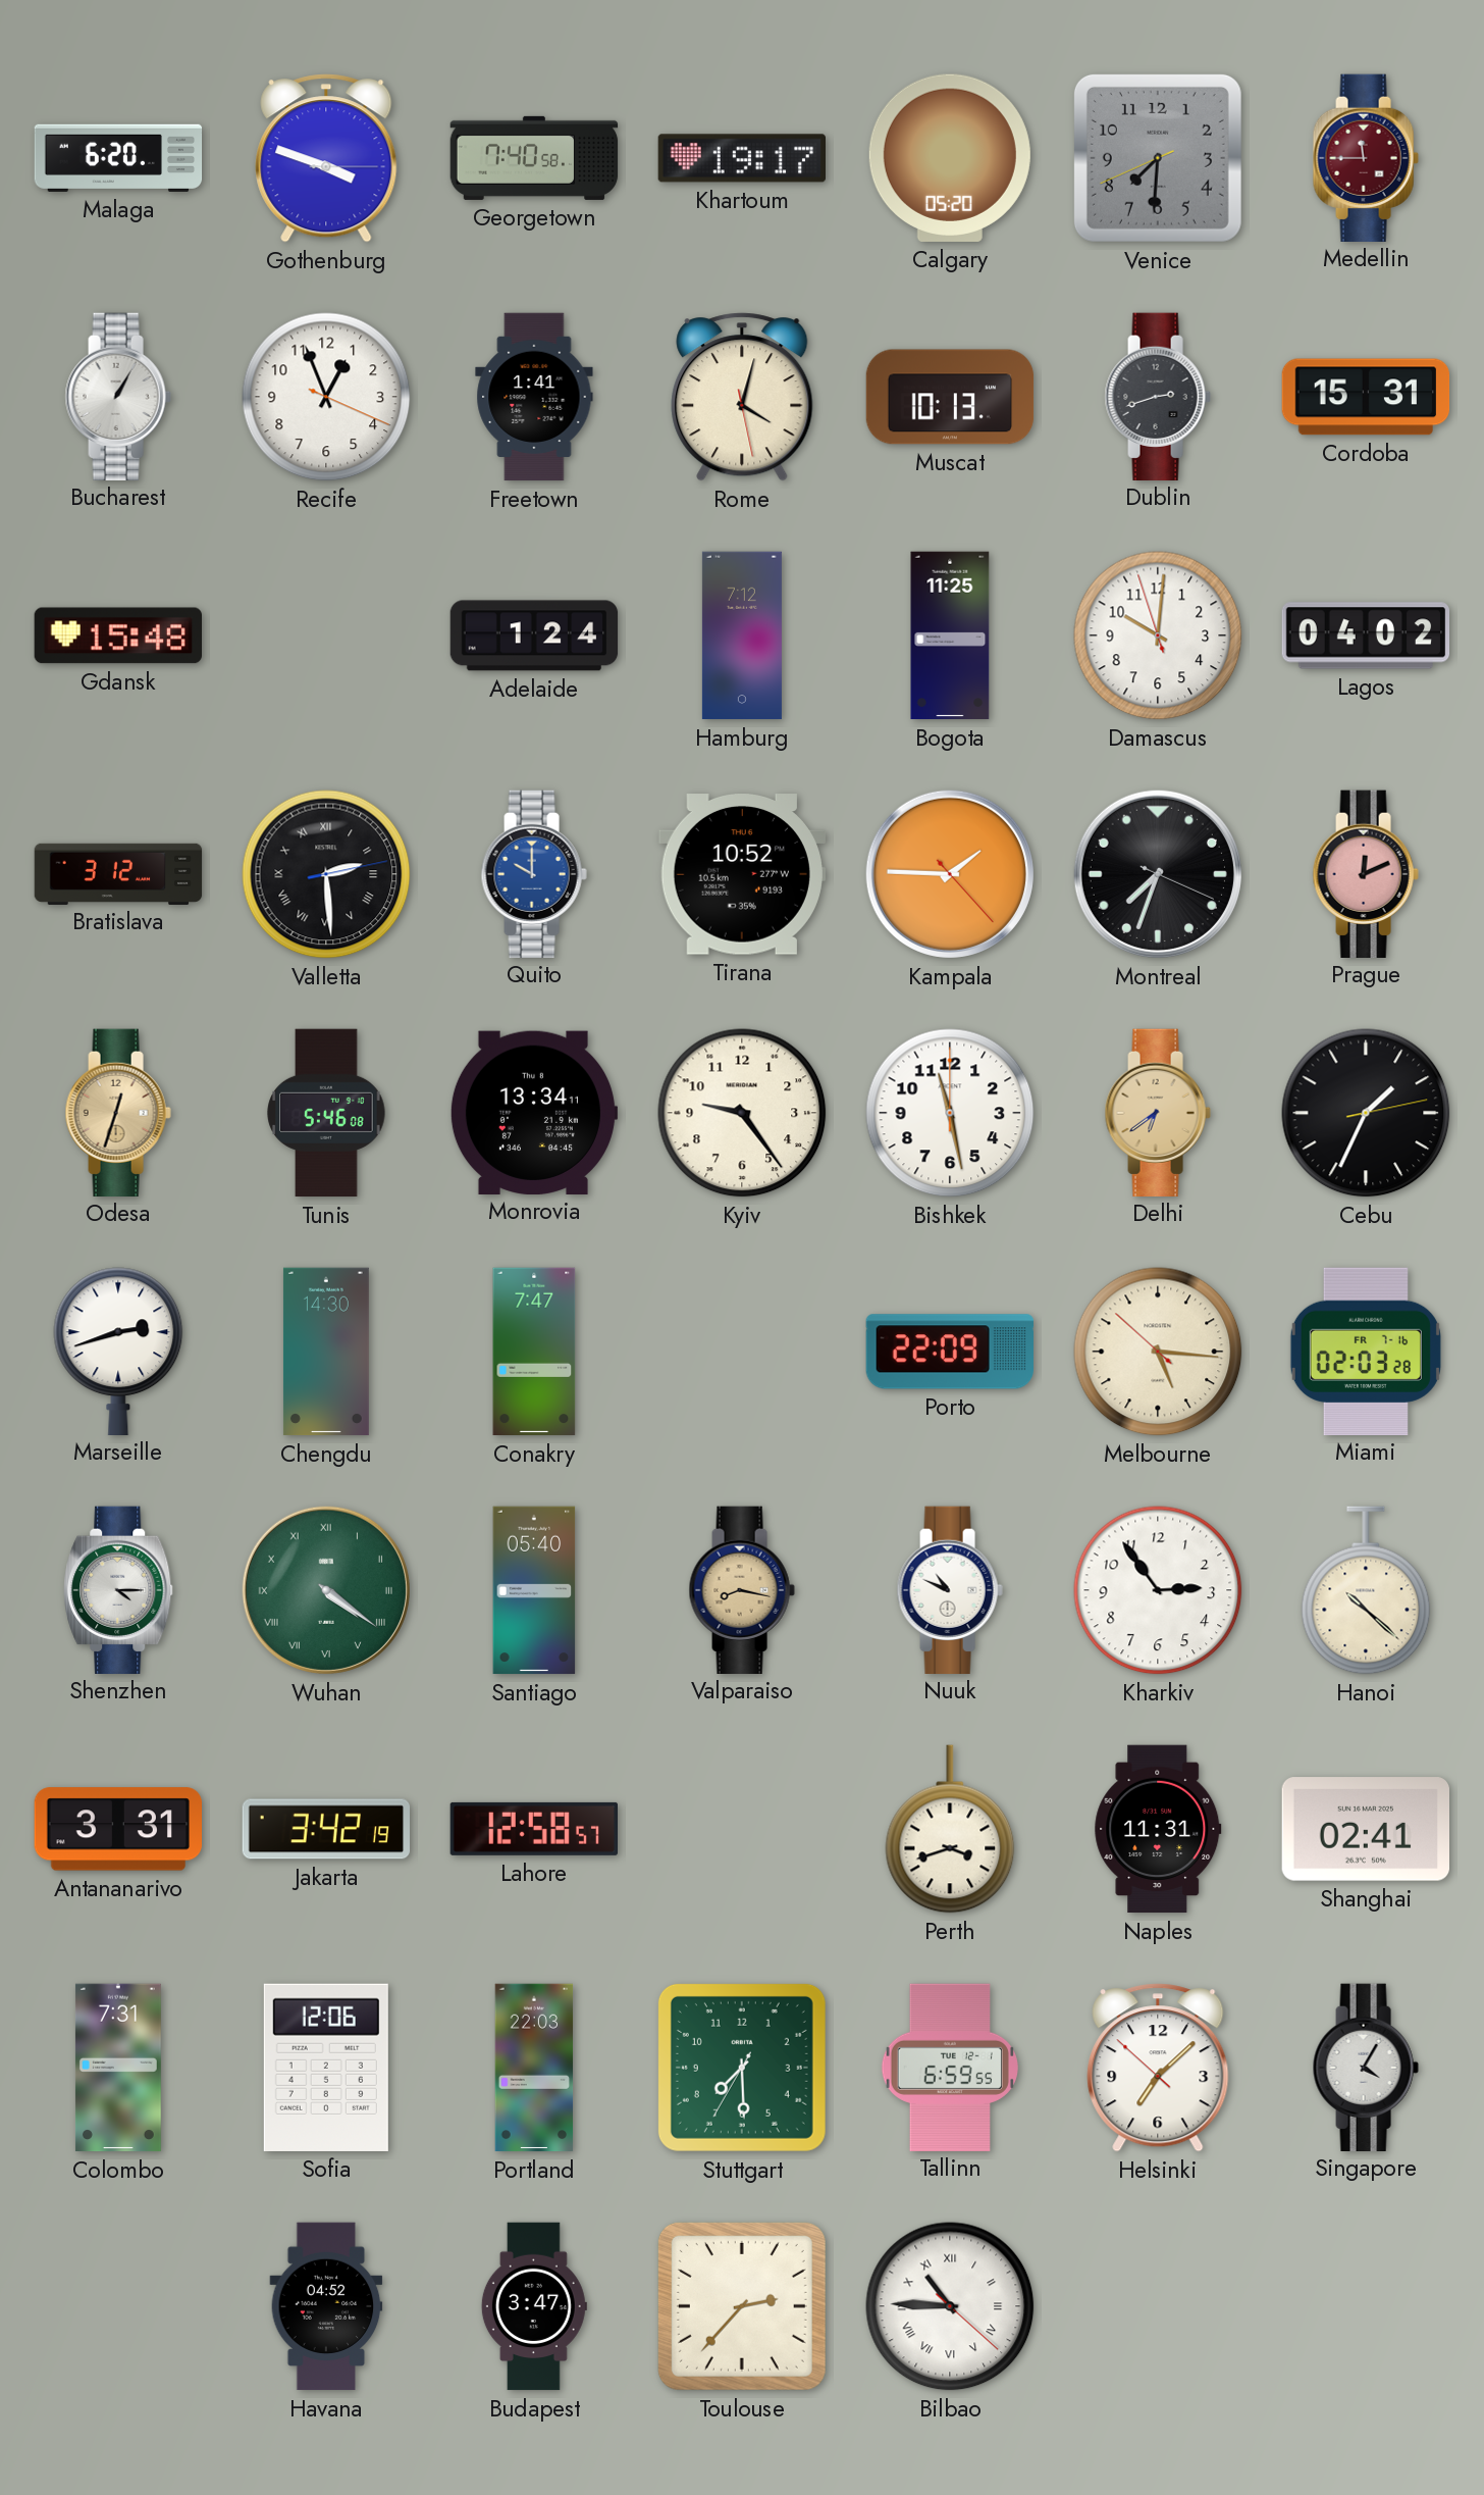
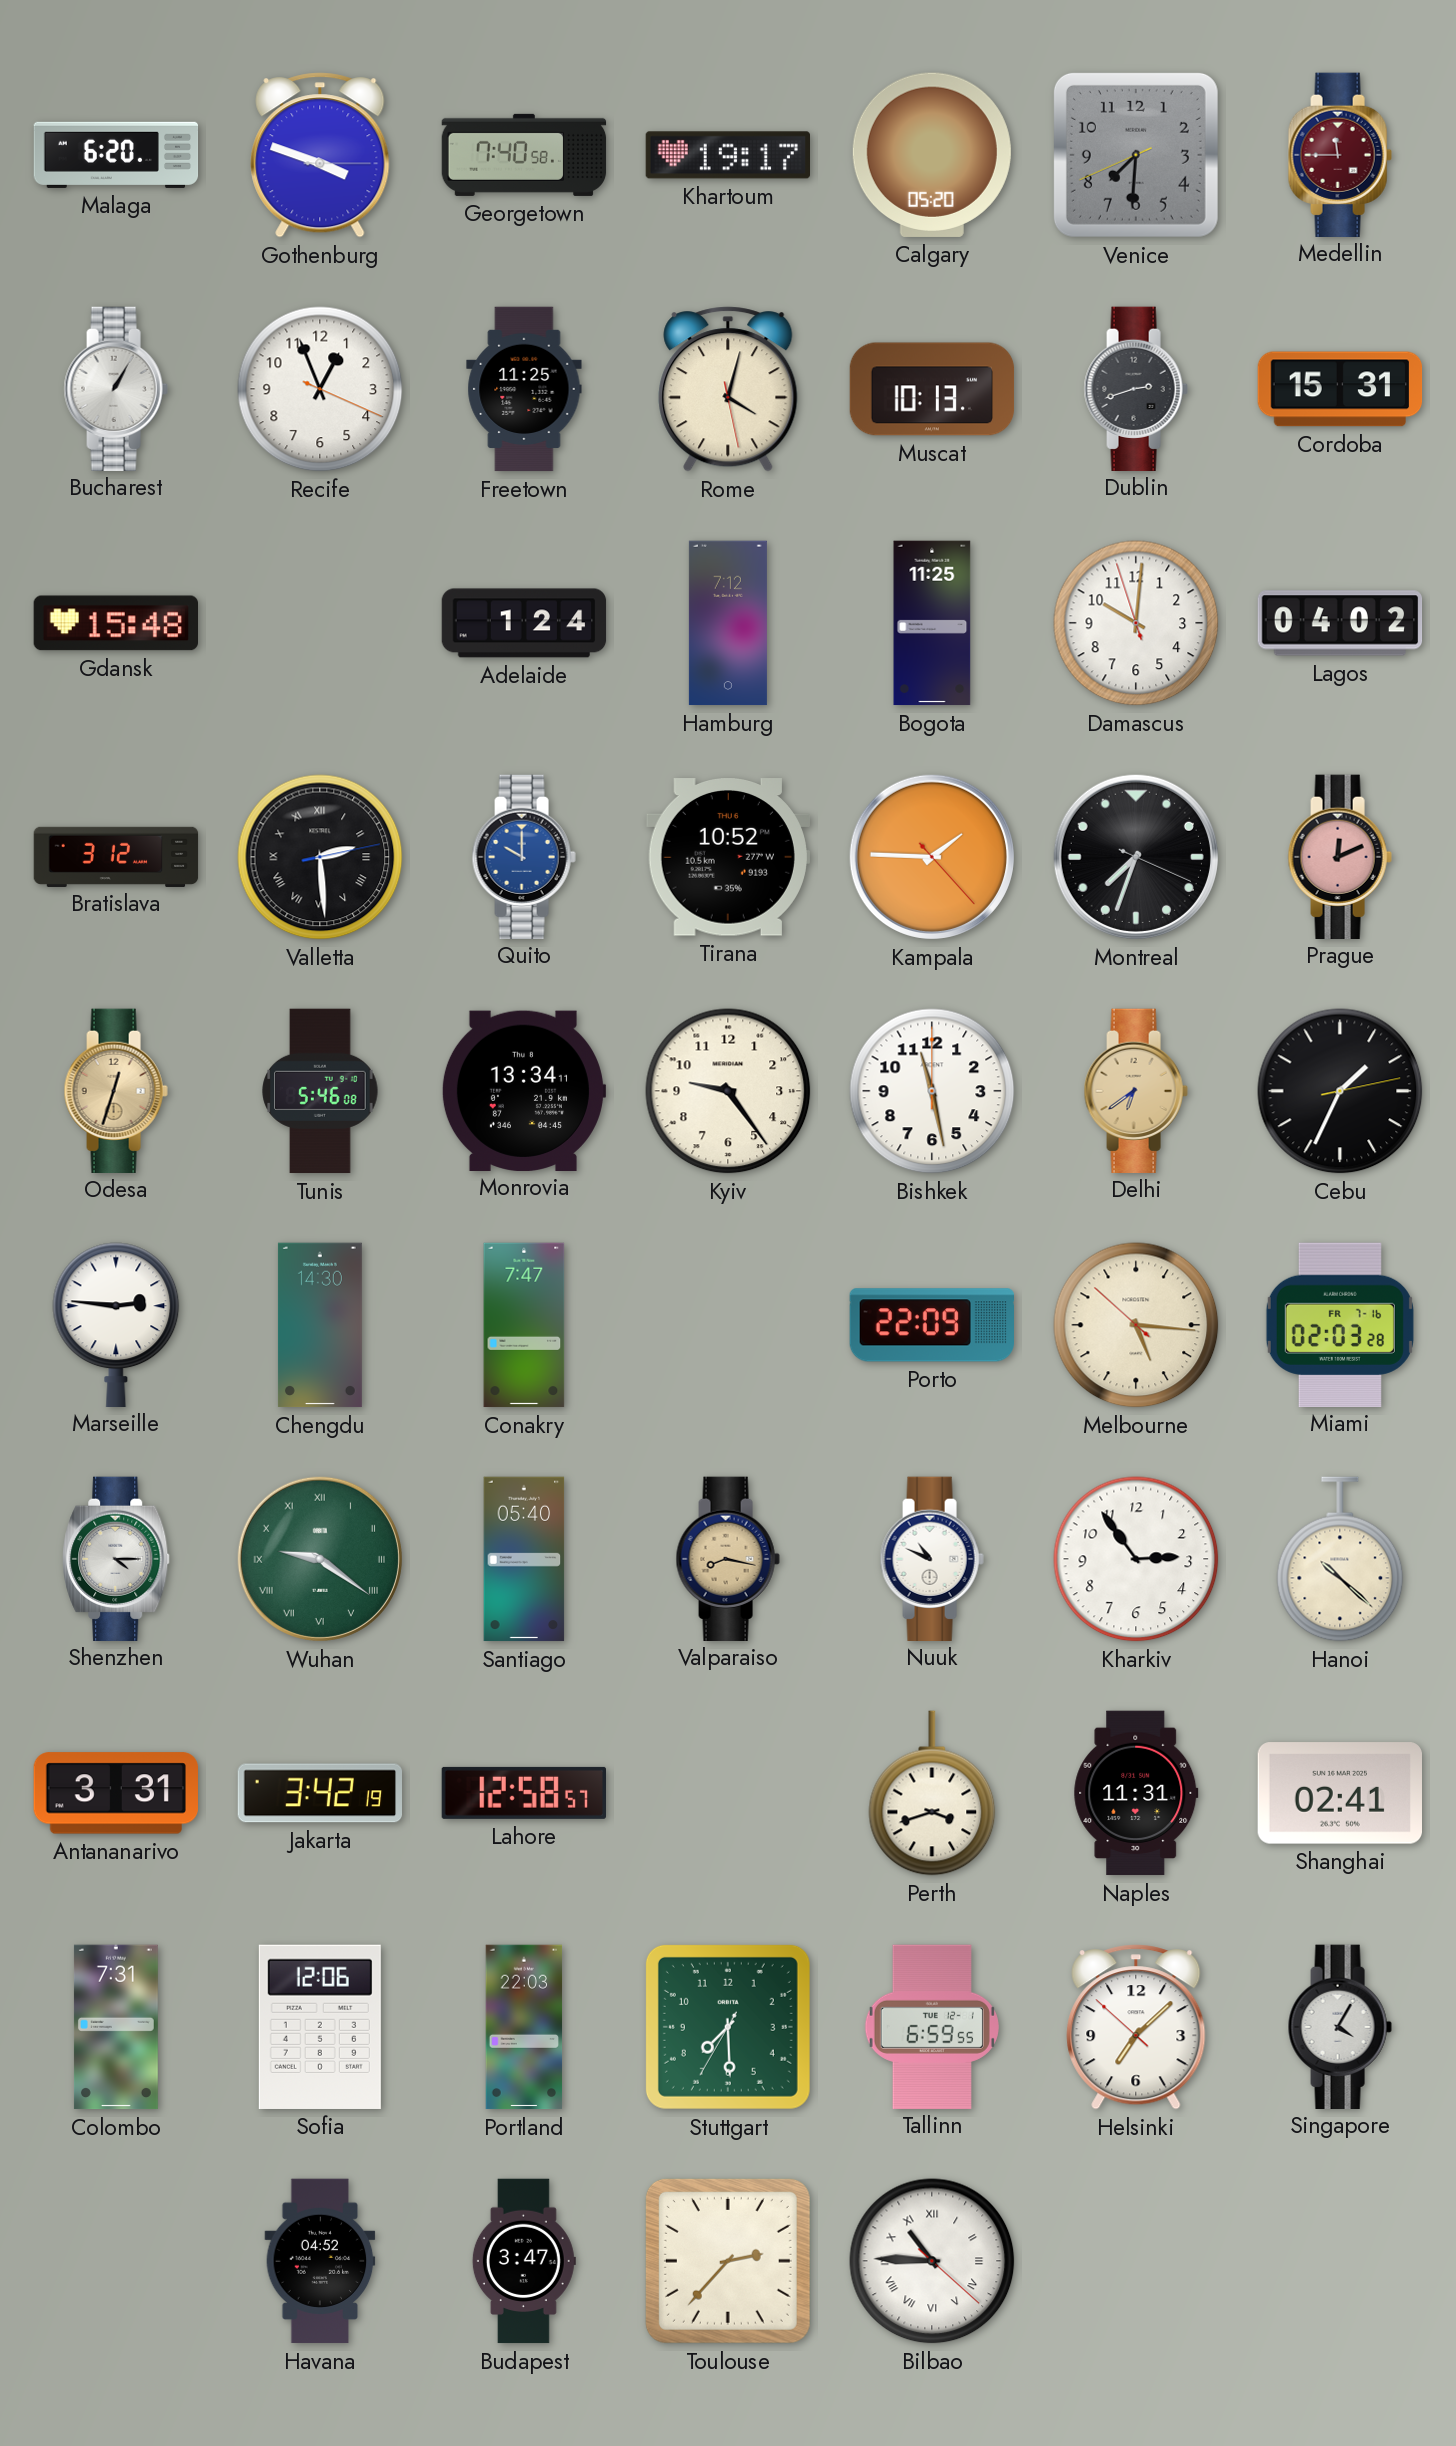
Freetown: 1:41 -> 11:25 (524, 389)
Marseille: 2:42 -> 2:46 (116, 1324)
Wuhan: 4:21 -> 9:21 (320, 1559)
